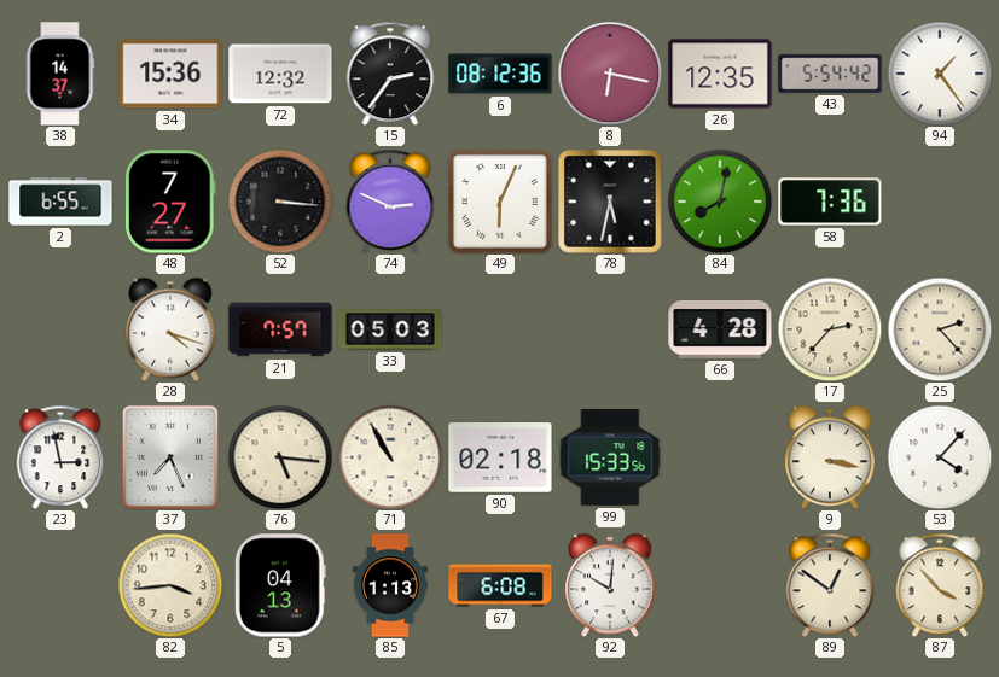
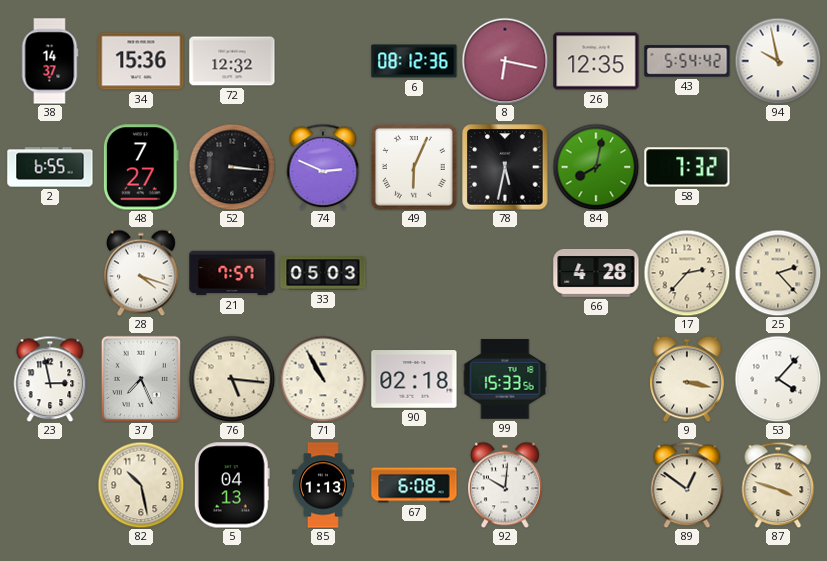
15: 2:36 -> none (390, 74)
94: 1:24 -> 9:58 (778, 61)
58: 7:36 -> 7:32 (687, 167)
82: 3:44 -> 10:28 (141, 485)
87: 3:53 -> 3:48 (778, 485)
